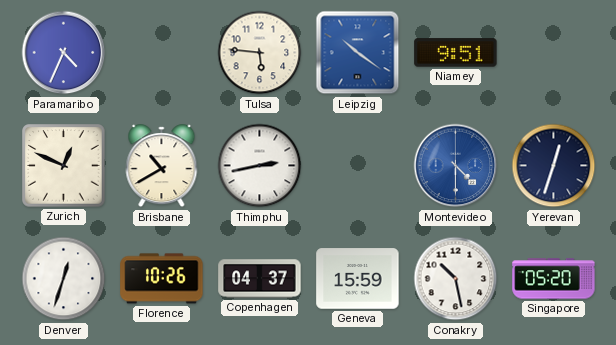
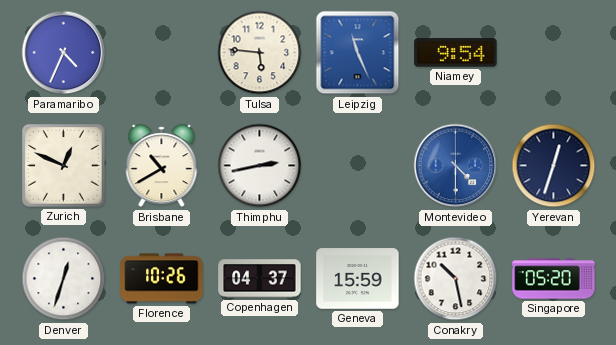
Leipzig: 10:21 -> 11:26 (358, 53)
Niamey: 9:51 -> 9:54 (456, 53)
